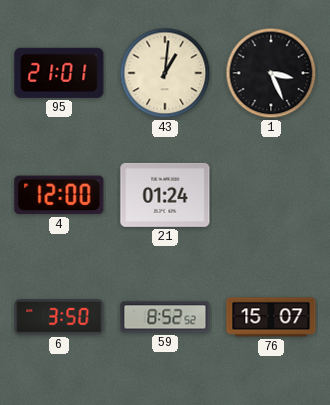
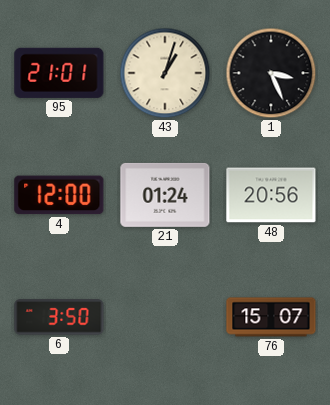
43: 1:01 -> 1:03 (165, 73)
48: none -> 20:56 (271, 195)
59: 8:52 -> none (165, 317)
